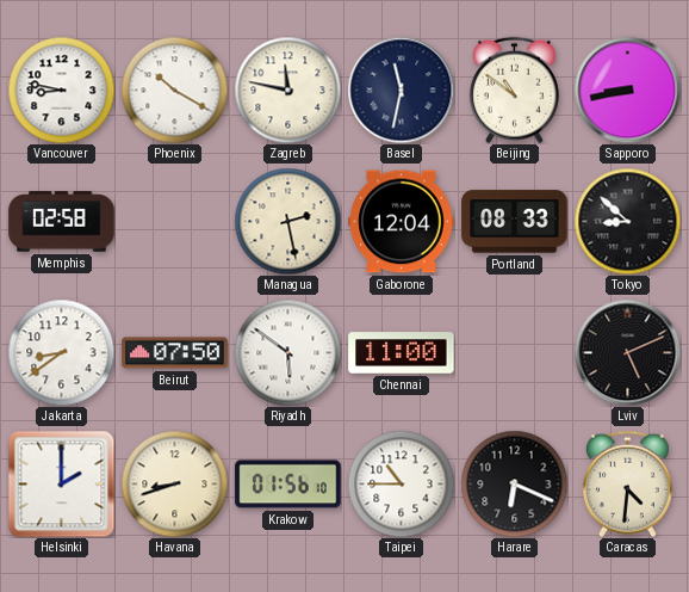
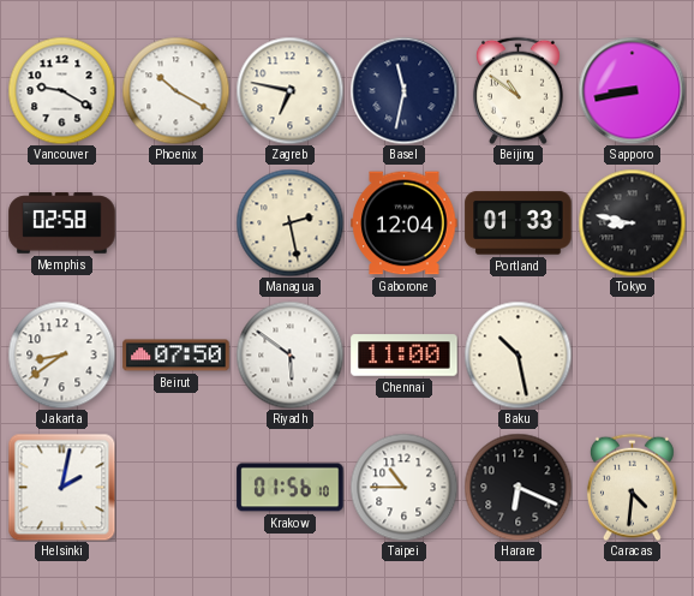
Vancouver: 8:47 -> 9:20 (61, 90)
Zagreb: 11:47 -> 6:47 (289, 90)
Portland: 08:33 -> 01:33 (519, 223)
Tokyo: 8:52 -> 8:47 (632, 222)
Baku: none -> 10:28 (517, 354)
Lviv: 5:11 -> none (627, 352)
Helsinki: 2:00 -> 2:02 (61, 487)
Havana: 8:42 -> none (174, 483)
